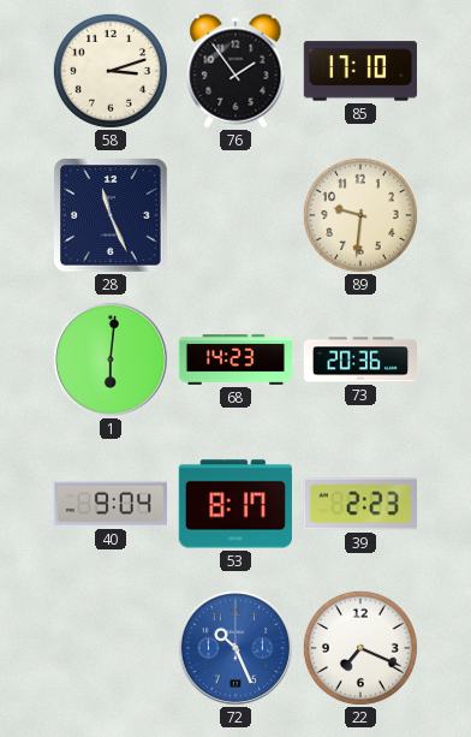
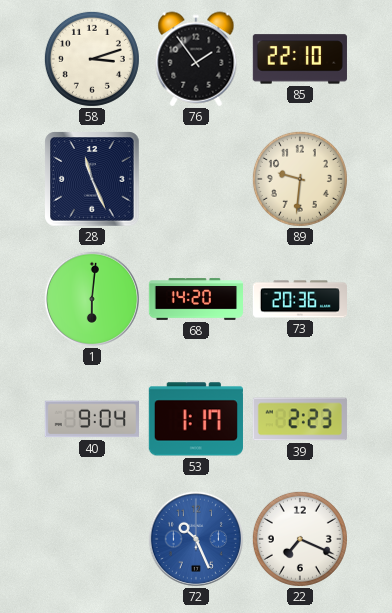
85: 17:10 -> 22:10 (300, 59)
68: 14:23 -> 14:20 (195, 299)
53: 8:17 -> 1:17 (196, 419)
